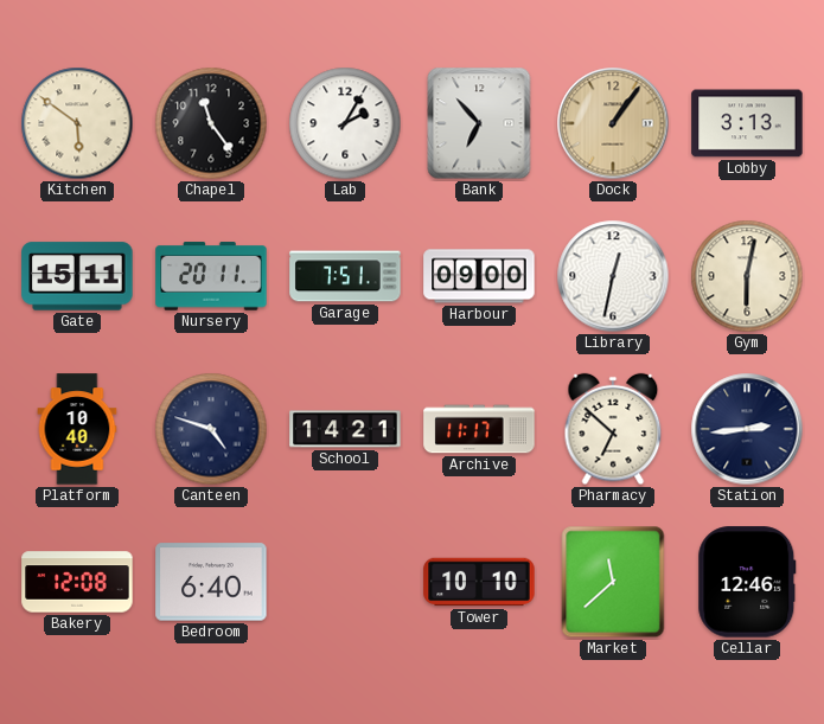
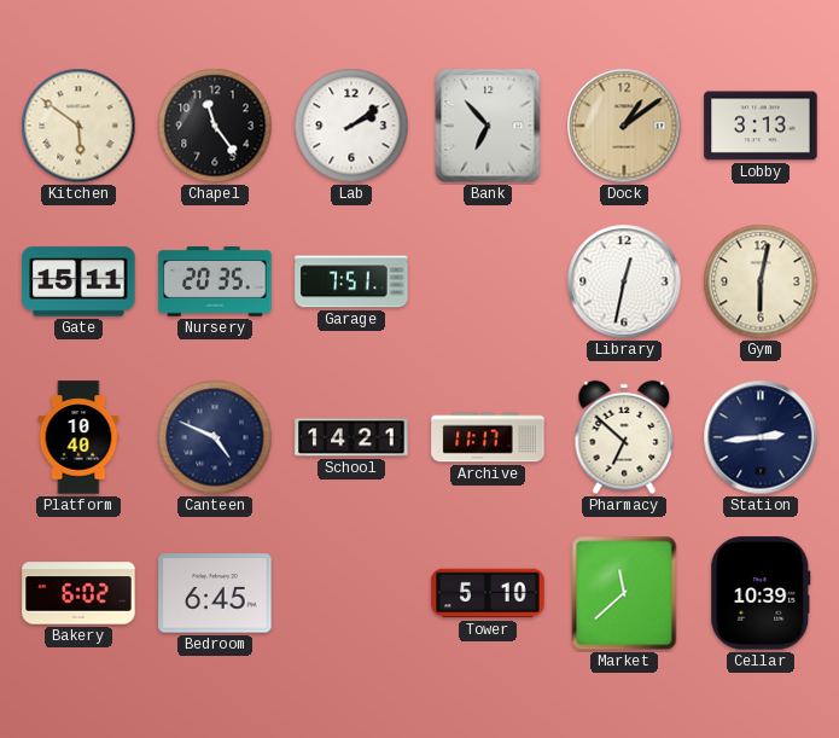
Lab: 2:05 -> 2:09 (351, 126)
Dock: 1:06 -> 1:09 (624, 126)
Nursery: 20:11 -> 20:35 (215, 281)
Harbour: 09:00 -> none (479, 276)
Canteen: 4:48 -> 4:49 (215, 437)
Bakery: 12:08 -> 6:02 (78, 593)
Bedroom: 6:40 -> 6:45 (215, 593)
Tower: 10:10 -> 5:10 (488, 593)
Cellar: 12:46 -> 10:39 (761, 593)
